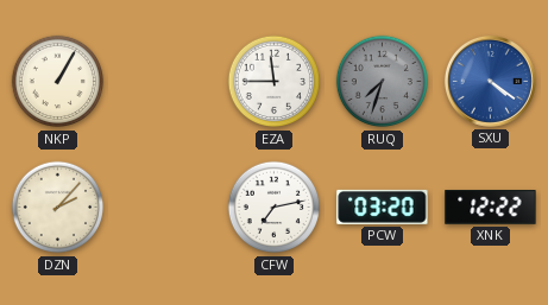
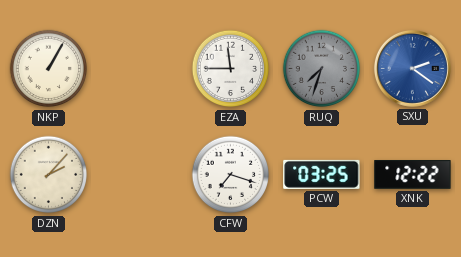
SXU: 4:21 -> 2:21 (412, 68)
CFW: 7:13 -> 7:18 (231, 175)
PCW: 03:20 -> 03:25 (322, 174)
